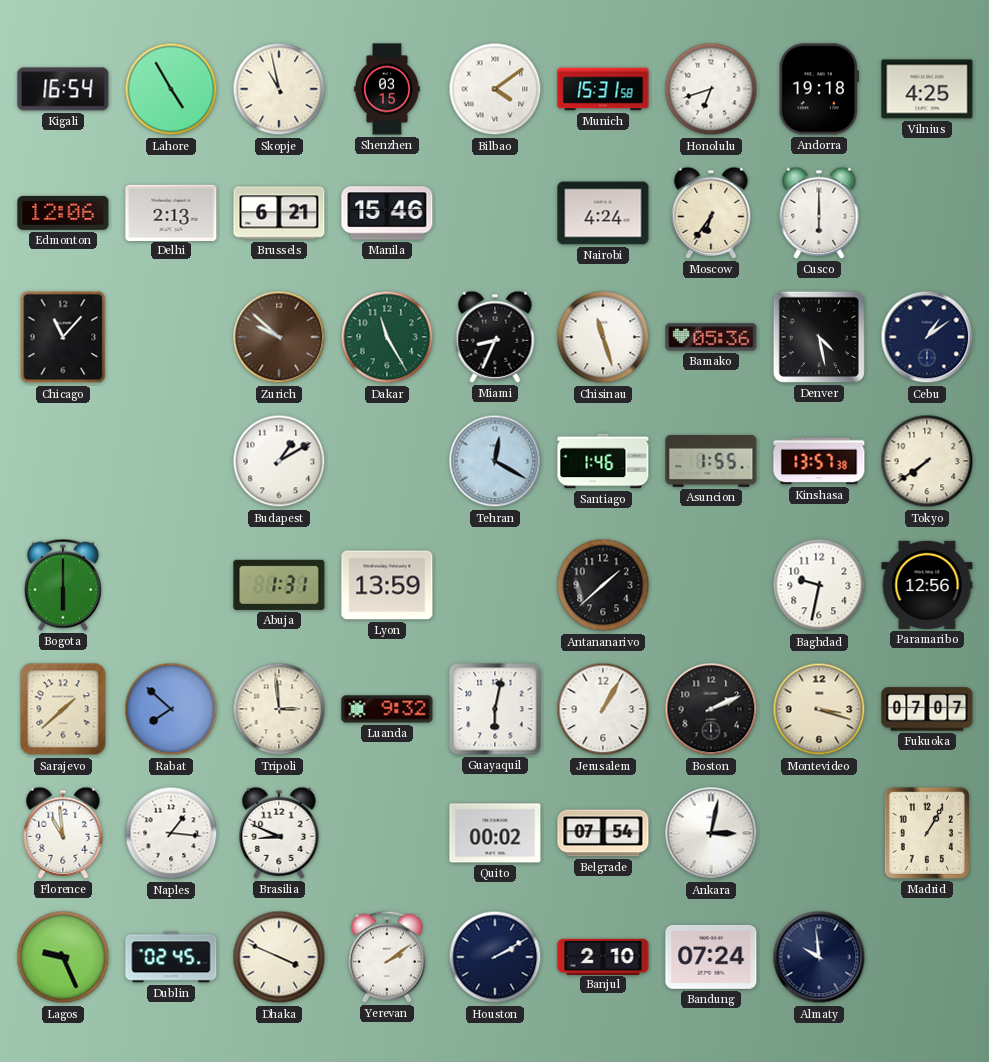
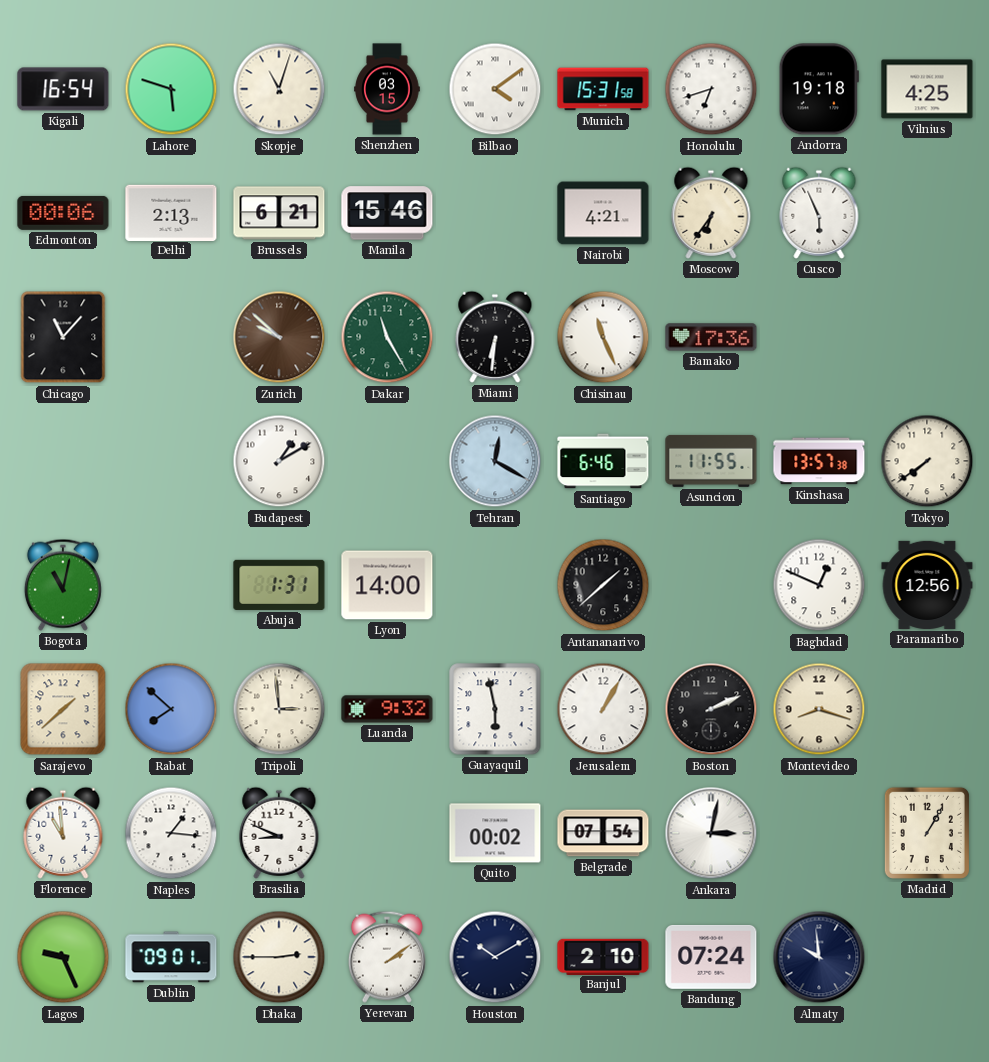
Lahore: 4:55 -> 5:48 (171, 89)
Skopje: 10:58 -> 11:03 (279, 89)
Edmonton: 12:06 -> 00:06 (63, 213)
Nairobi: 4:24 -> 4:21 (603, 213)
Cusco: 6:00 -> 5:56 (819, 213)
Miami: 8:34 -> 6:31 (495, 337)
Chisinau: 11:27 -> 11:26 (603, 337)
Bamako: 05:36 -> 17:36 (711, 337)
Denver: 4:28 -> none (819, 337)
Cebu: 1:09 -> none (927, 337)
Santiago: 1:46 -> 6:46 (603, 461)
Asuncion: 1:55 -> 11:55 (711, 461)
Bogota: 6:00 -> 11:02 (63, 585)
Lyon: 13:59 -> 14:00 (387, 585)
Baghdad: 9:32 -> 12:49 (819, 585)
Guayaquil: 6:02 -> 5:58 (495, 709)
Montevideo: 3:18 -> 8:18 (819, 709)
Fukuoka: 07:07 -> none (927, 709)
Dublin: 02:45 -> 09:01 (171, 957)
Dhaka: 3:49 -> 2:45 (279, 957)
Houston: 2:10 -> 10:10 (495, 957)
